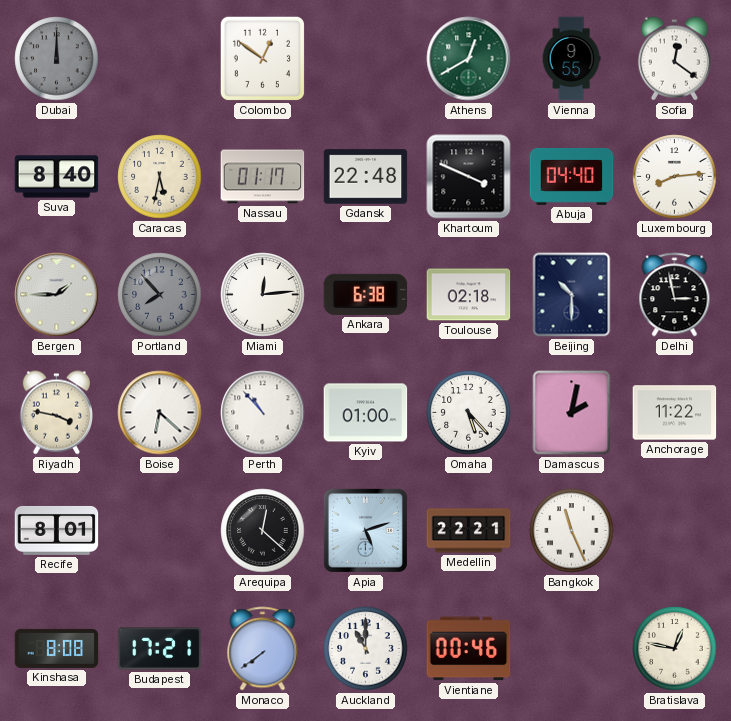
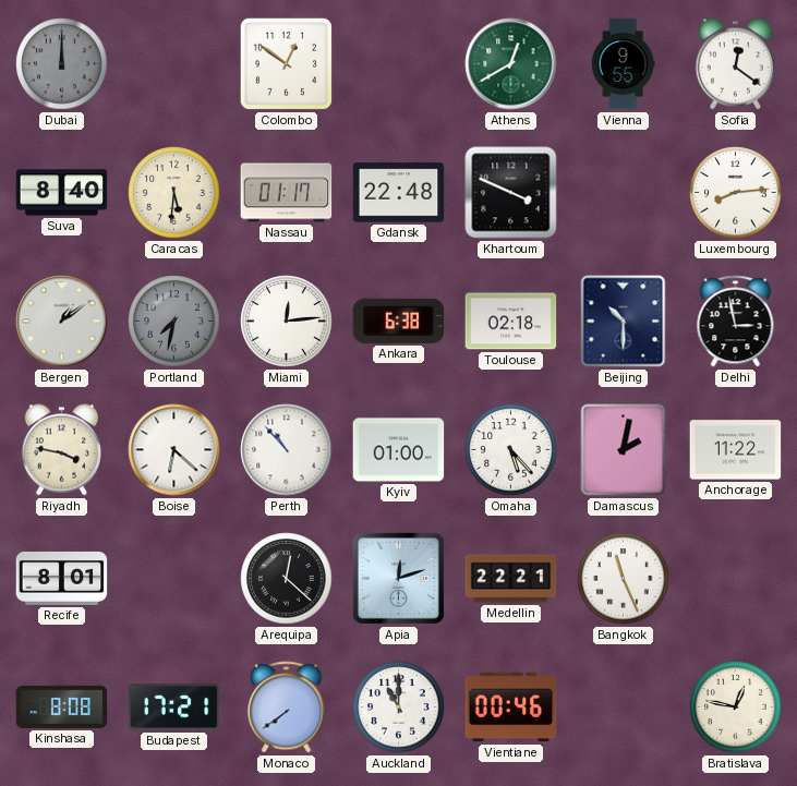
Caracas: 5:32 -> 5:31 (174, 193)
Abuja: 04:40 -> none (572, 177)
Bergen: 1:45 -> 1:09 (62, 322)
Portland: 7:53 -> 7:32 (174, 322)
Apia: 5:12 -> 12:12 (398, 578)
